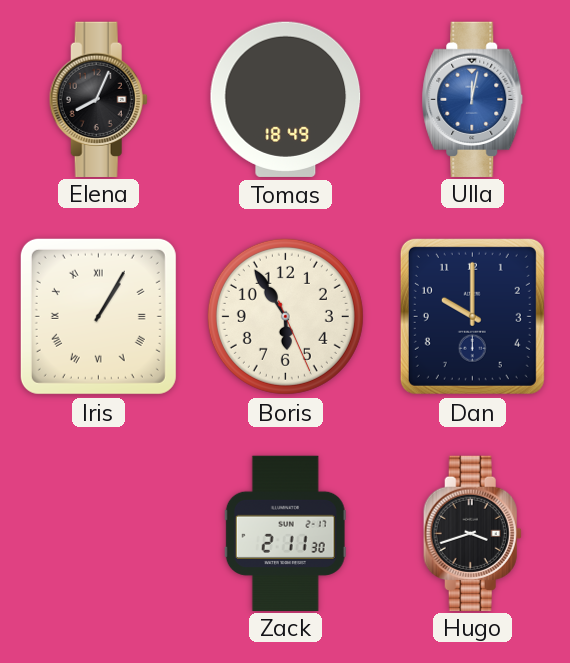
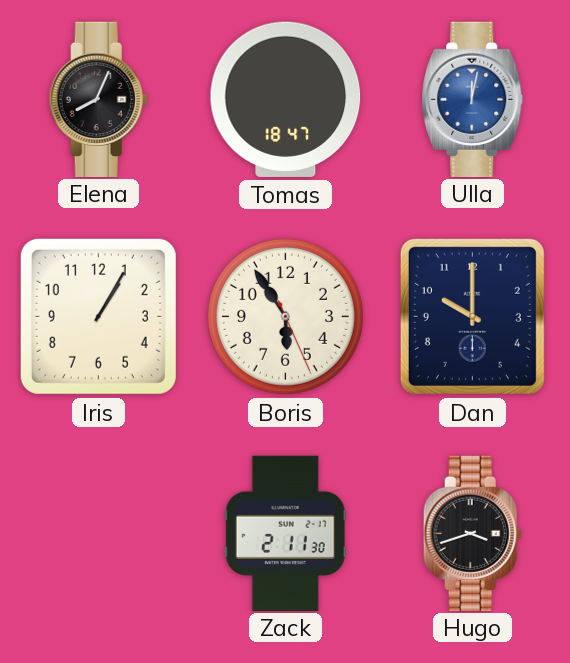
Tomas: 18:49 -> 18:47 (286, 99)
Iris numerals: Roman -> Arabic (98, 316)
